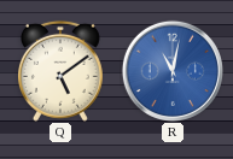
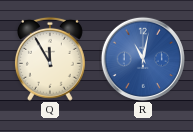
Q: 5:09 -> 11:55 (50, 59)
